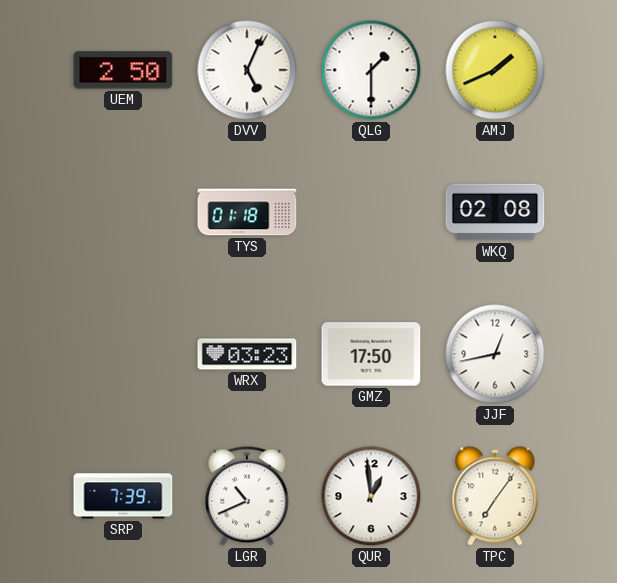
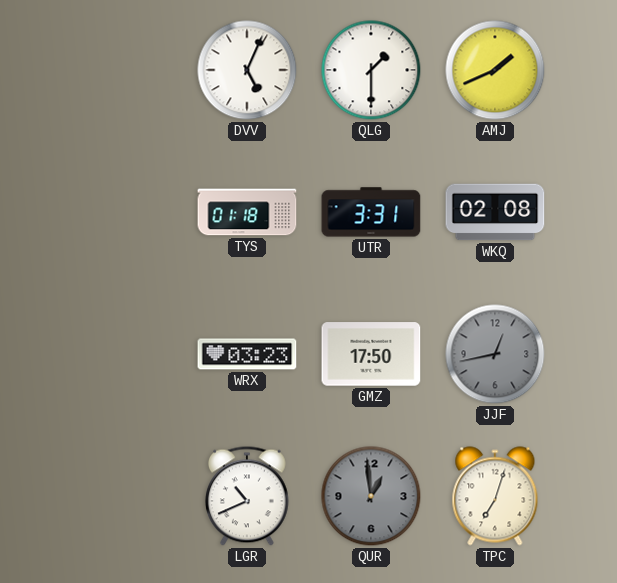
UEM: 2:50 -> none (123, 70)
UTR: none -> 3:31 (371, 212)
JJF dial: white -> grey (495, 354)
SRP: 7:39 -> none (123, 496)
QUR dial: white -> grey (371, 496)
TPC: 7:06 -> 7:03 (495, 496)
